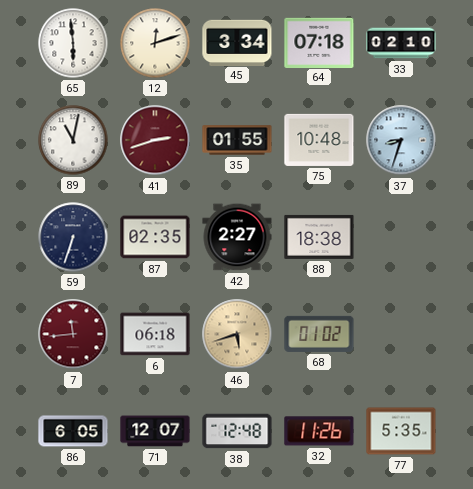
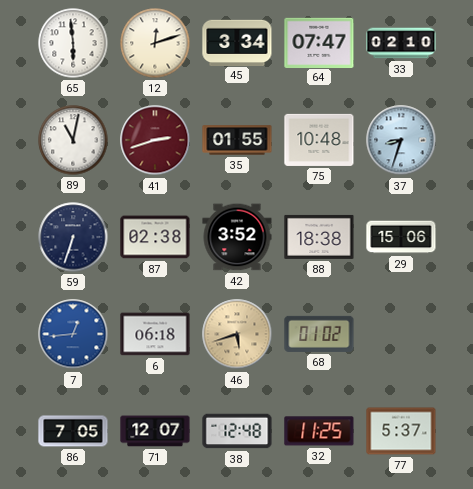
64: 07:18 -> 07:47 (319, 42)
87: 02:35 -> 02:38 (155, 237)
42: 2:27 -> 3:52 (237, 237)
29: none -> 15:06 (401, 237)
7: 11:44 -> 12:44 (73, 334)
7 dial: burgundy -> blue (73, 334)
86: 6:05 -> 7:05 (73, 431)
32: 11:26 -> 11:25 (319, 431)
77: 5:35 -> 5:37 (401, 431)
